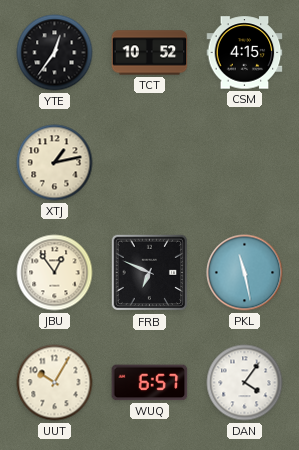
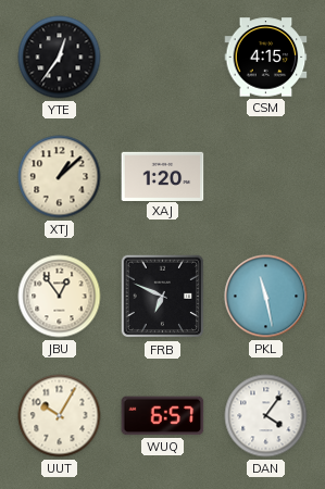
TCT: 10:52 -> none (150, 53)
XTJ: 1:13 -> 1:08 (60, 177)
XAJ: none -> 1:20 (163, 176)
